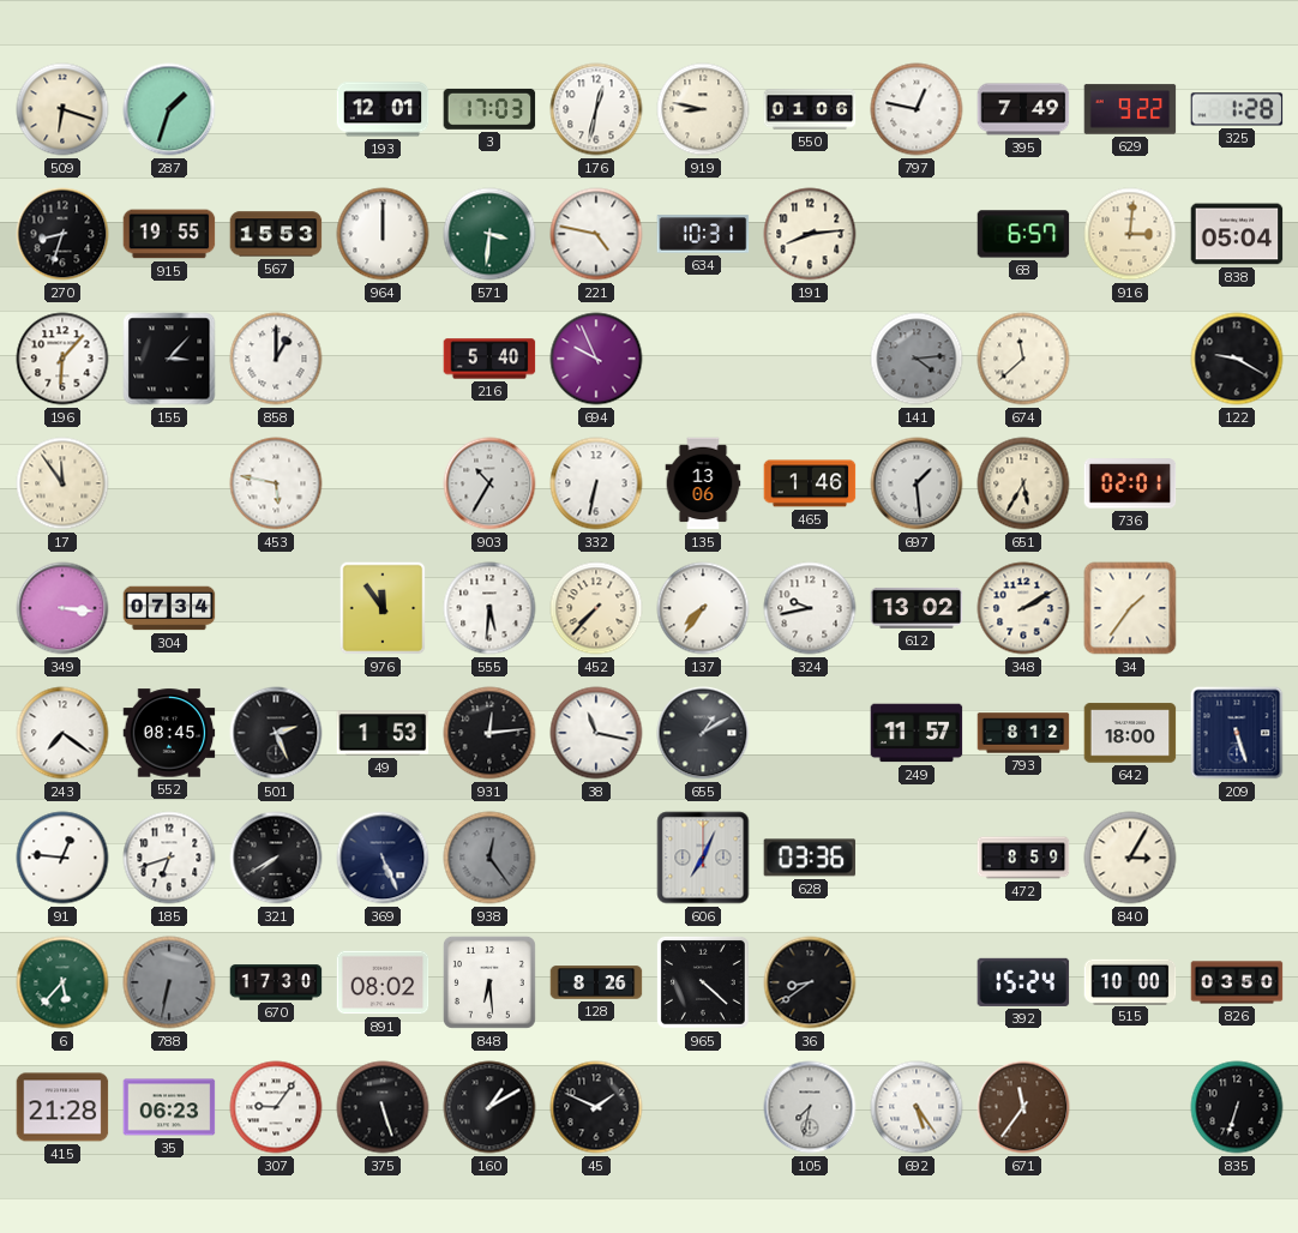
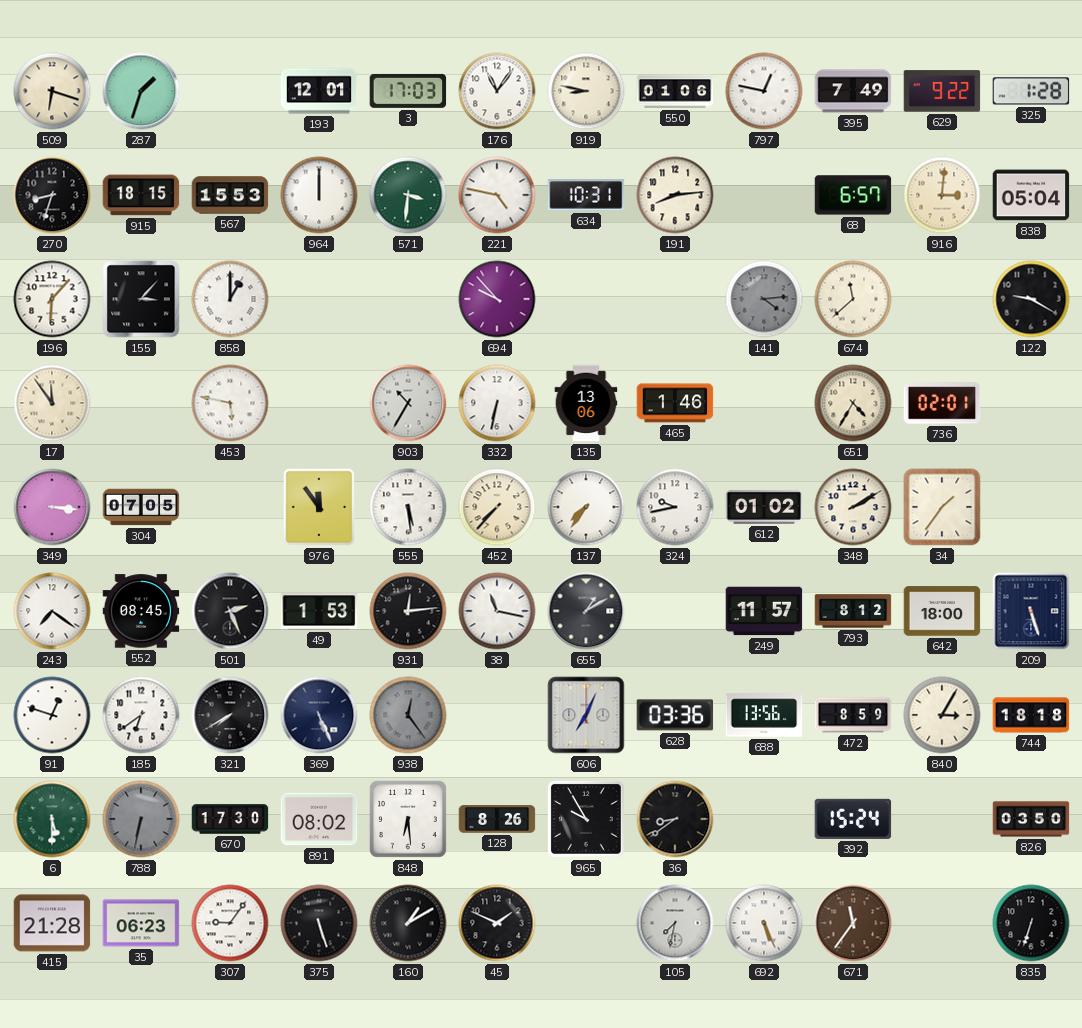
176: 12:32 -> 11:06 (497, 91)
915: 19:55 -> 18:15 (141, 195)
216: 5:40 -> none (489, 359)
694: 9:56 -> 9:53 (497, 299)
697: 1:29 -> none (917, 483)
651: 5:35 -> 4:35 (853, 403)
304: 07:34 -> 07:05 (141, 507)
555: 5:31 -> 5:29 (408, 507)
612: 13:02 -> 01:02 (764, 507)
91: 12:46 -> 12:48 (52, 715)
185: 6:42 -> 6:39 (141, 715)
688: none -> 13:56 (764, 715)
744: none -> 18:18 (1031, 715)
6: 5:37 -> 5:30 (52, 819)
965: 4:22 -> 9:55 (586, 819)
515: 10:00 -> none (1130, 981)
692: 5:24 -> 5:26 (764, 923)
